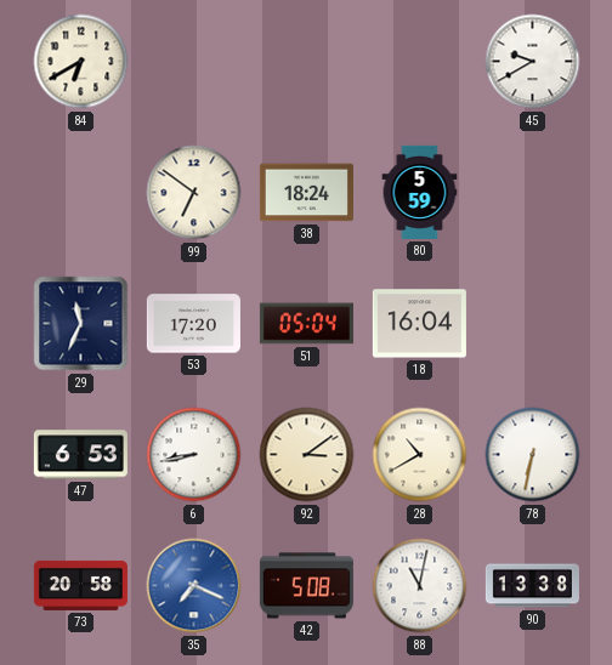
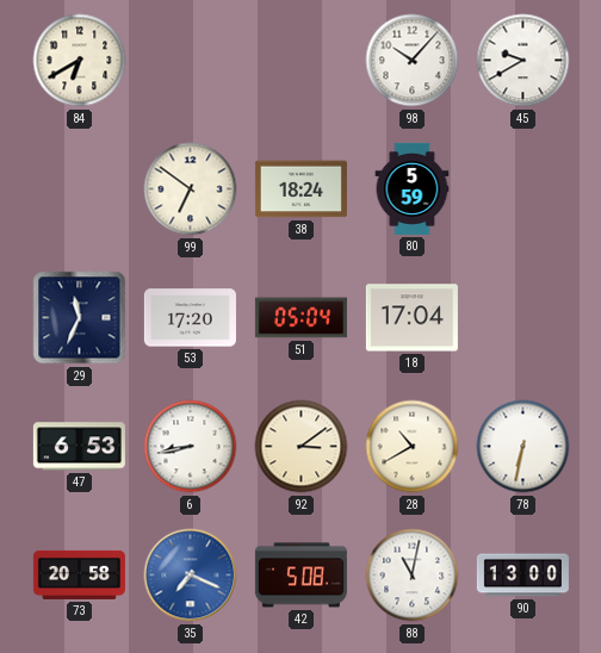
98: none -> 10:07 (413, 61)
18: 16:04 -> 17:04 (411, 318)
90: 13:38 -> 13:00 (522, 576)
